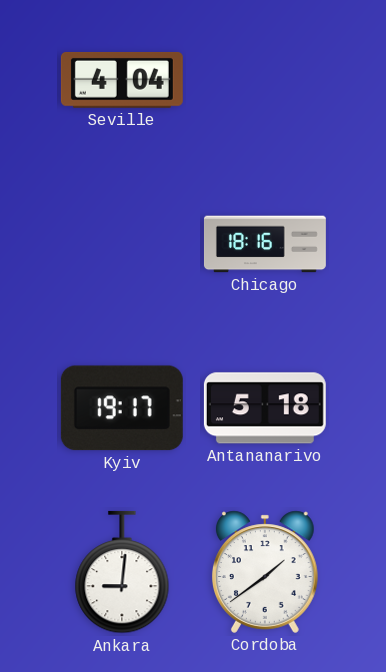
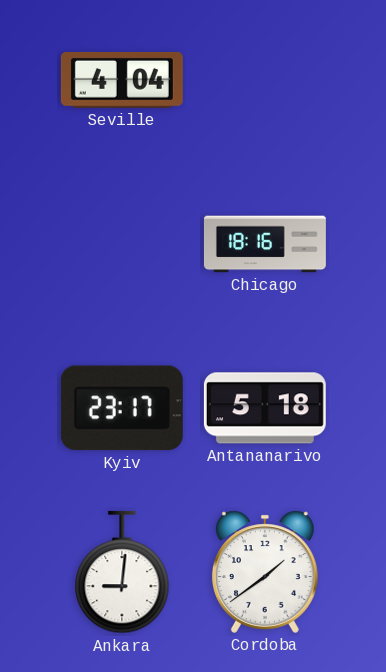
Kyiv: 19:17 -> 23:17 (122, 408)
